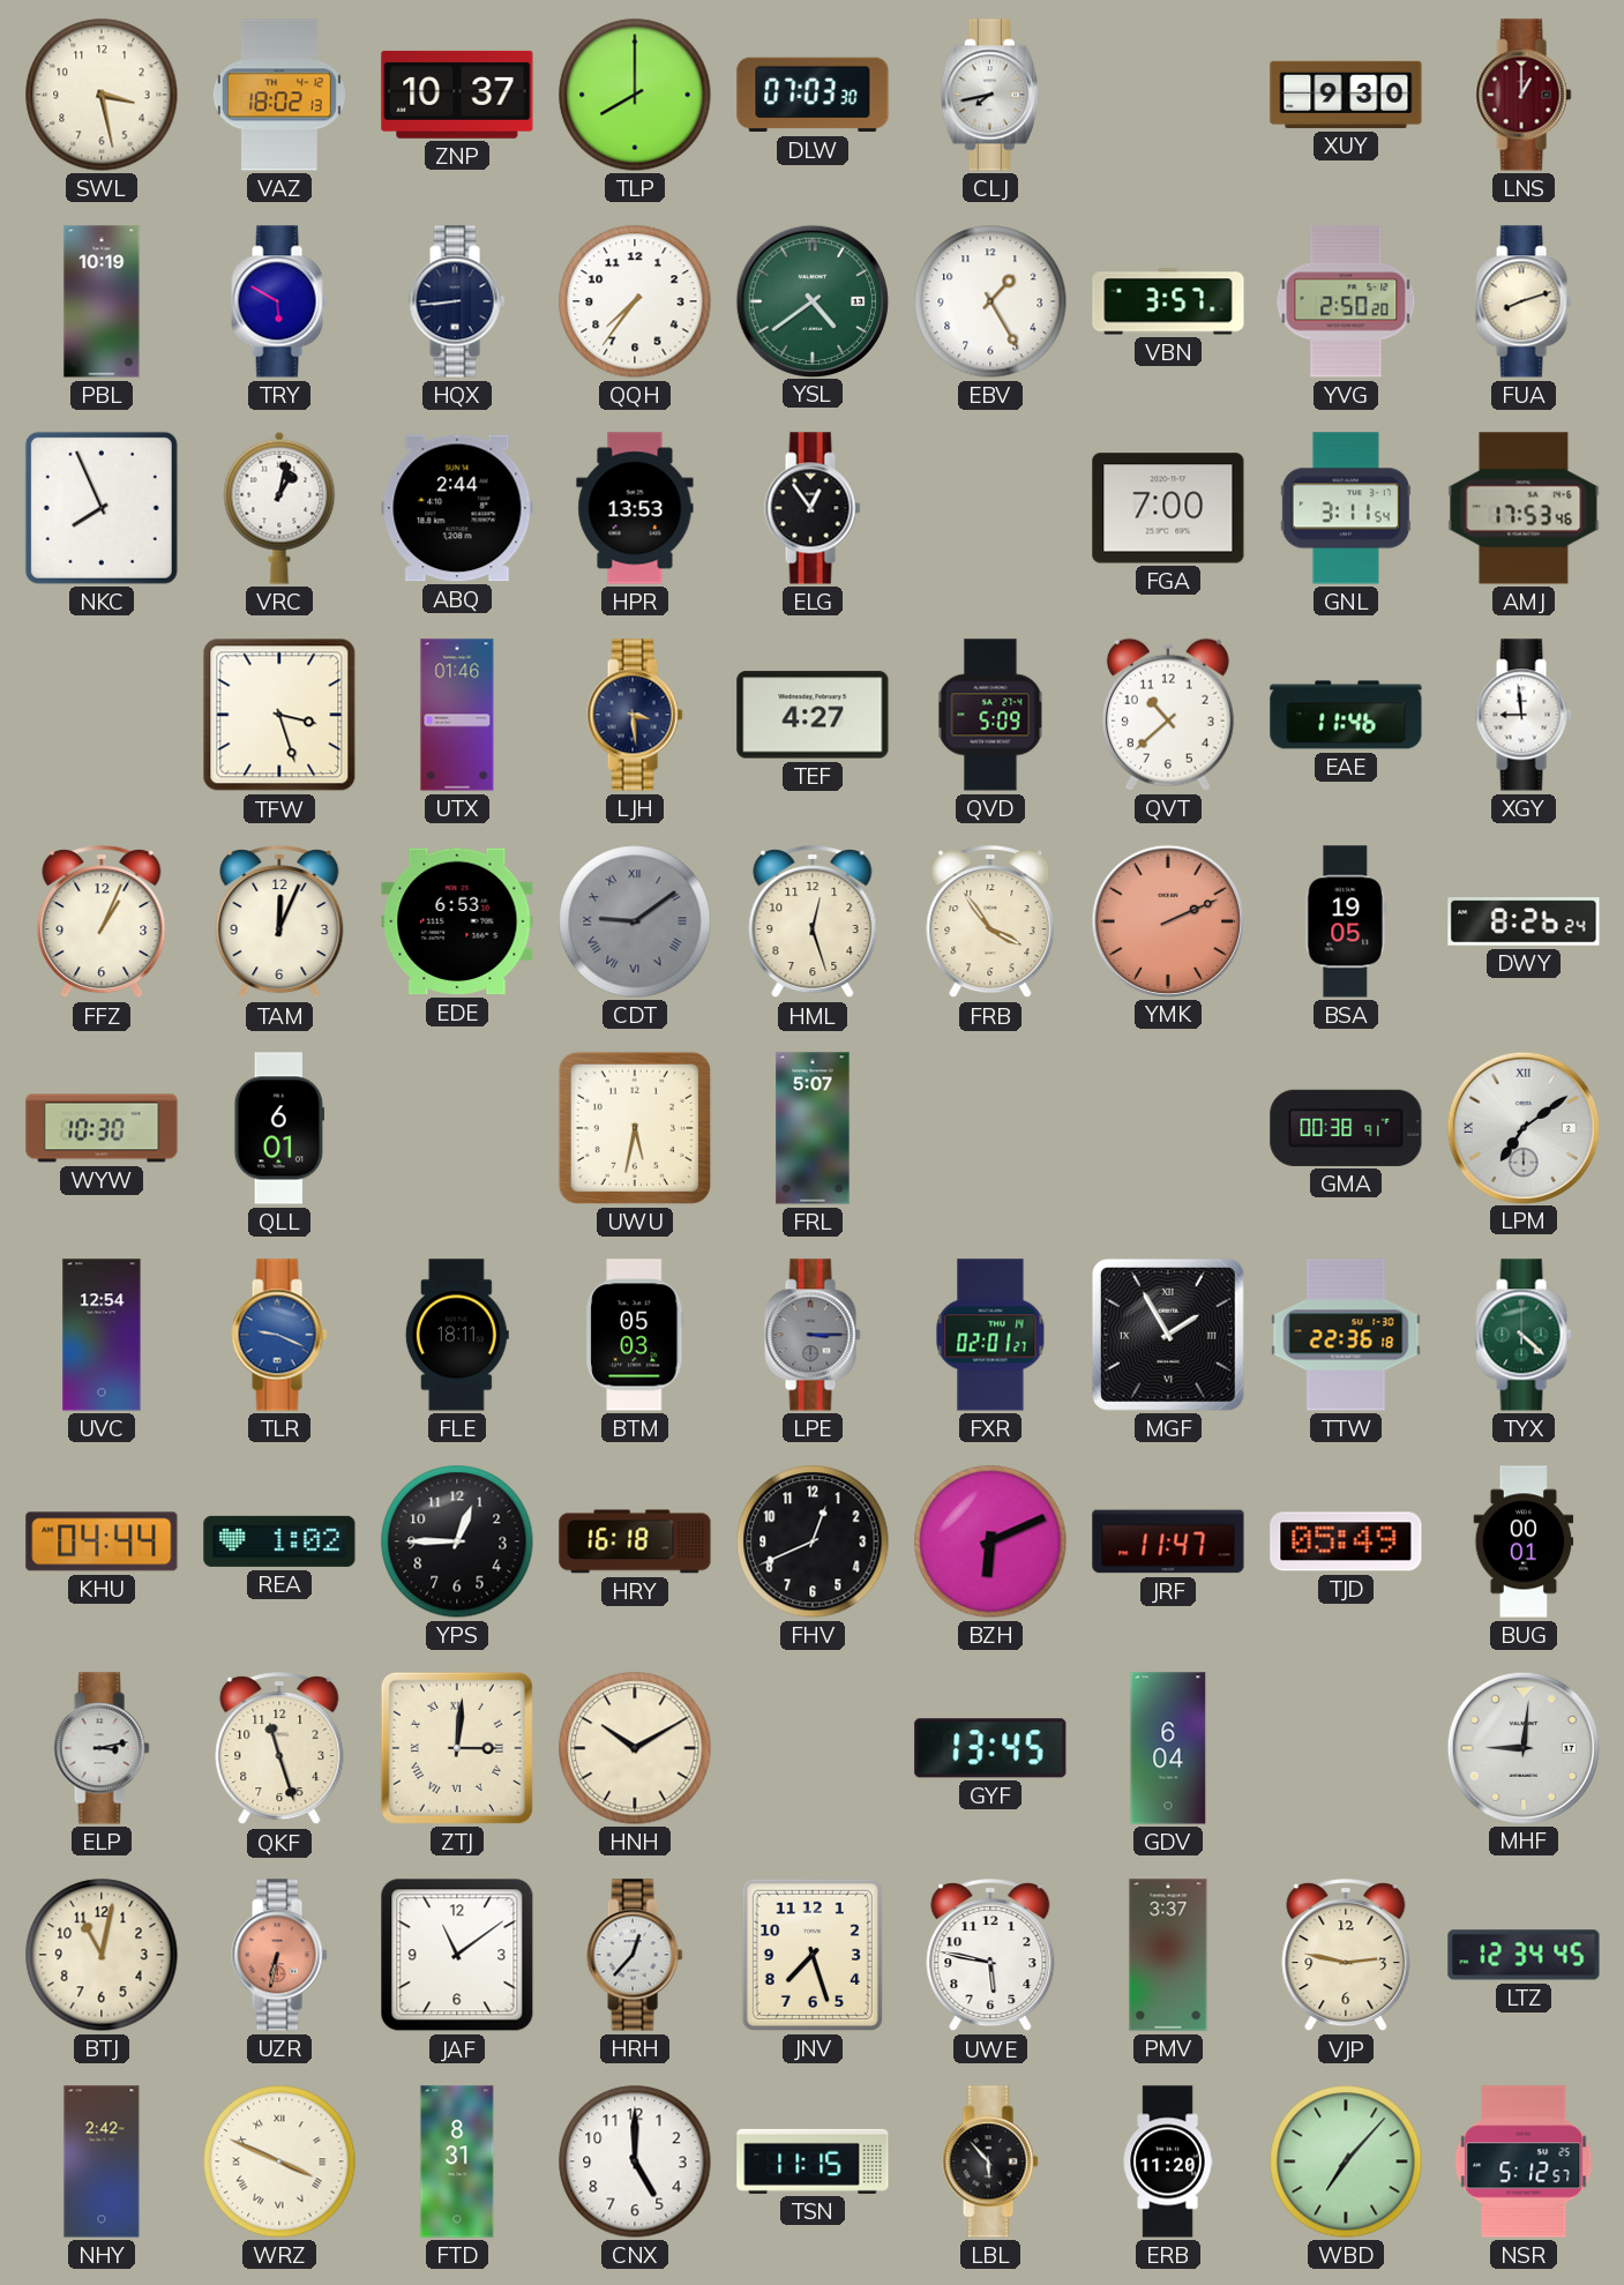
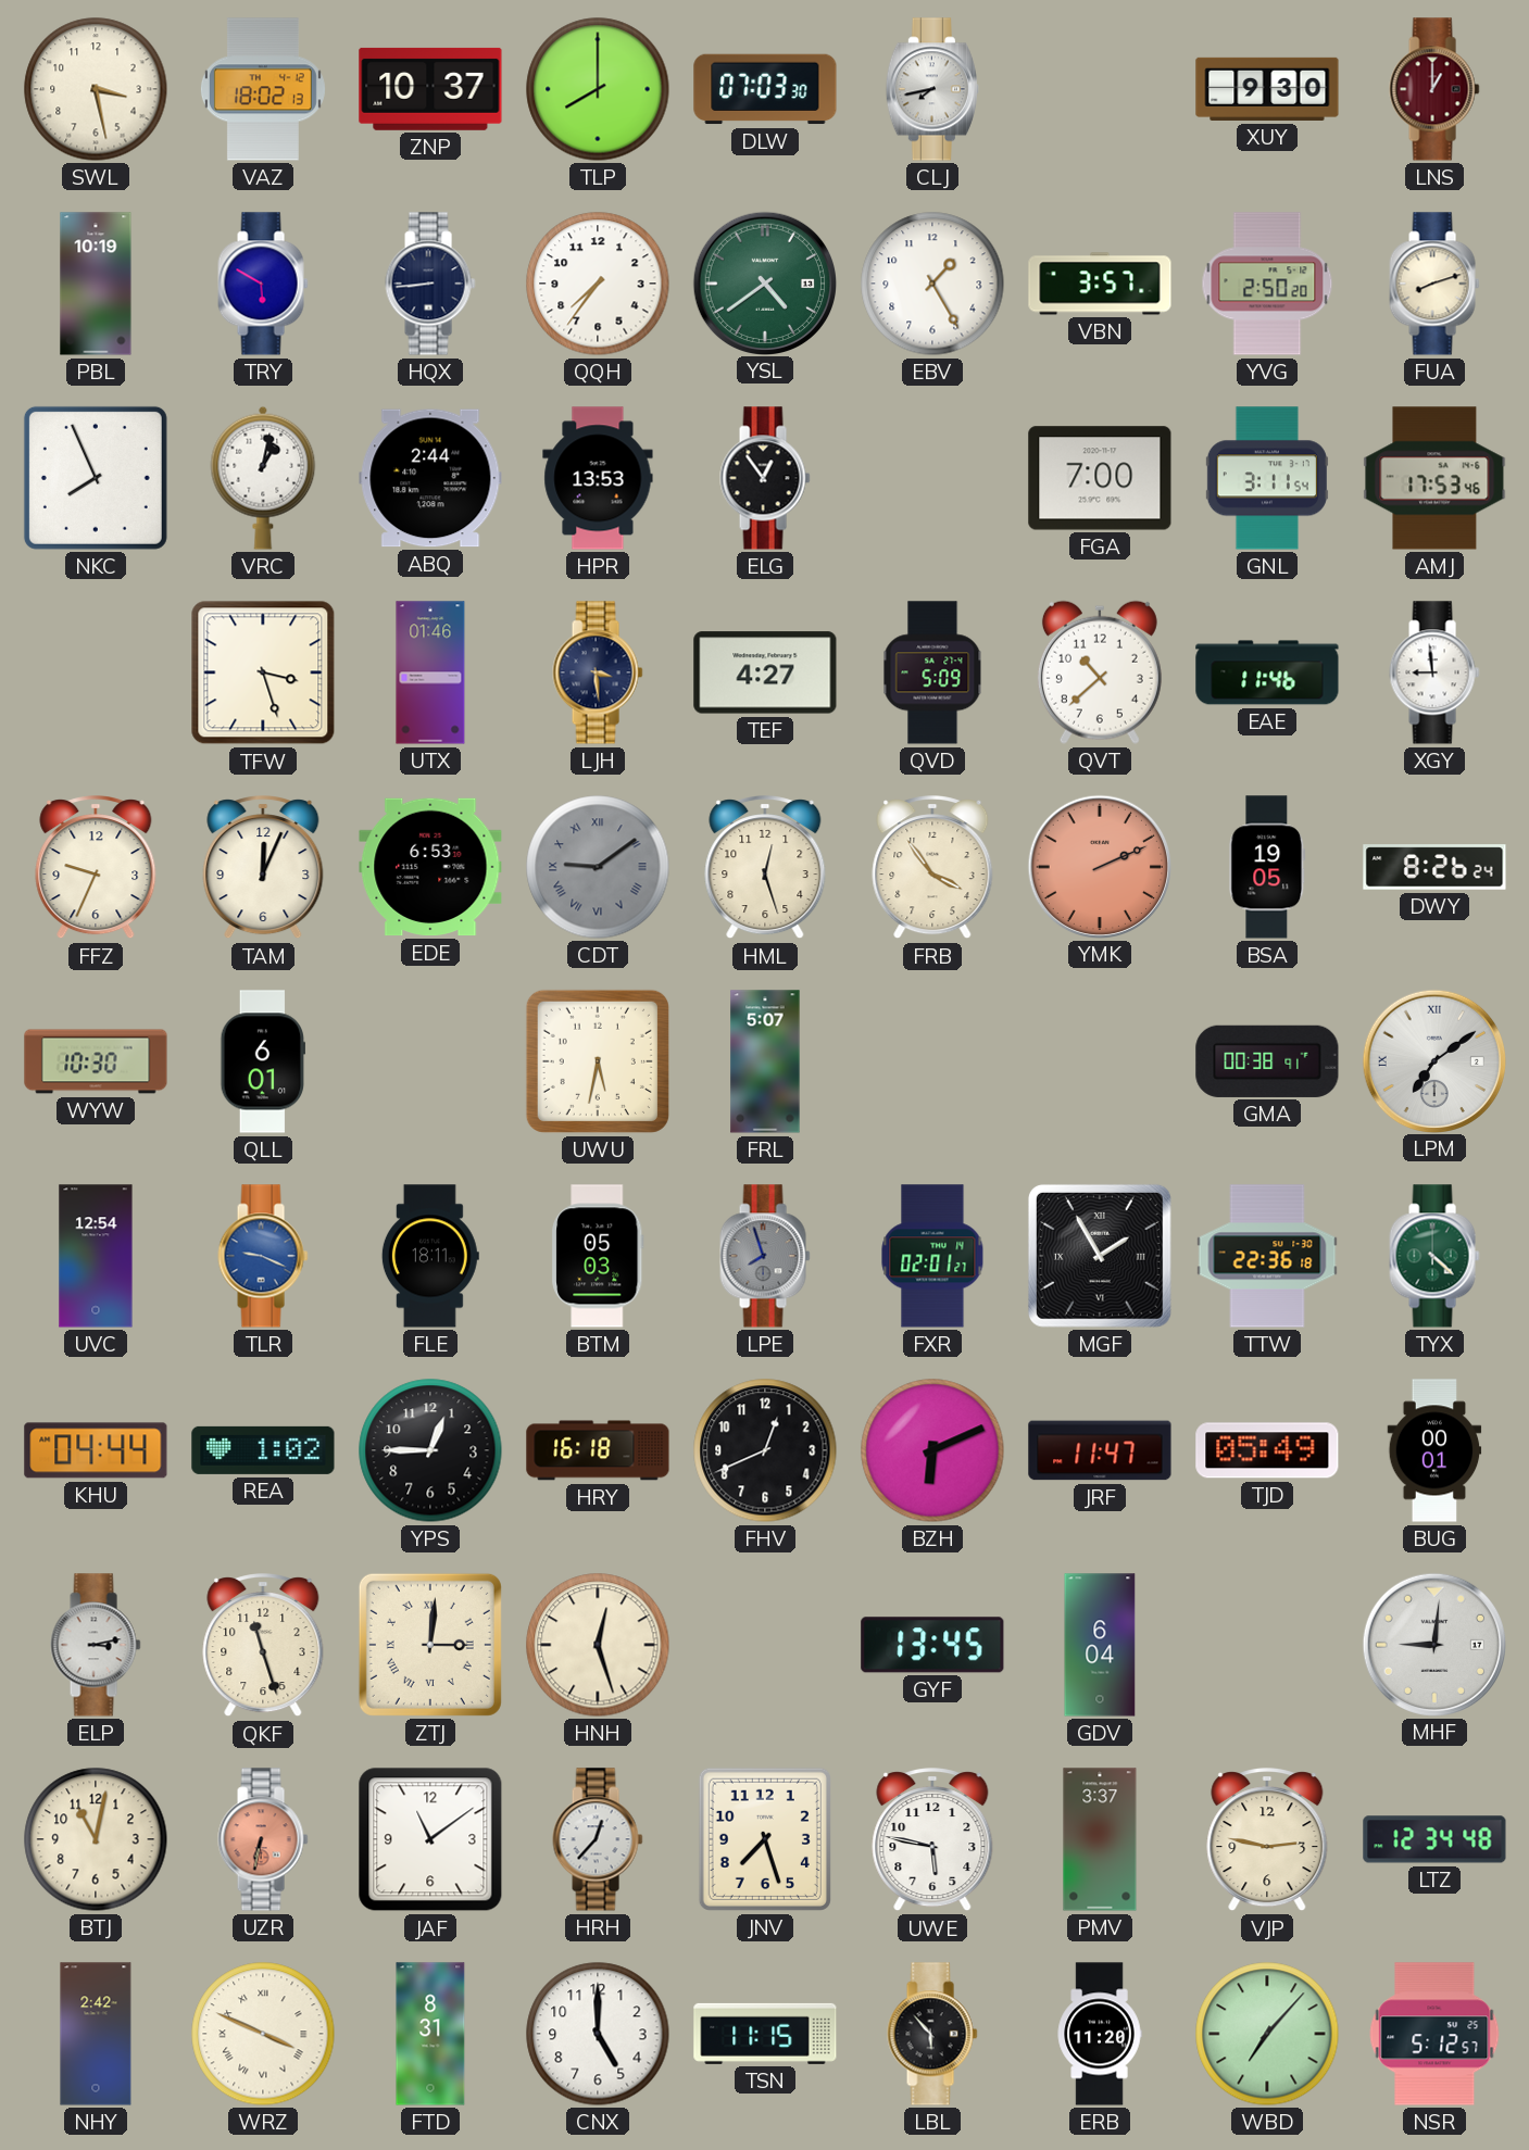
FFZ: 1:04 -> 9:34 (96, 868)
LPE: 3:15 -> 7:57 (765, 1256)
HNH: 10:10 -> 12:27 (598, 1645)
LTZ: 12:34:45 -> 12:34:48 (1434, 1839)
